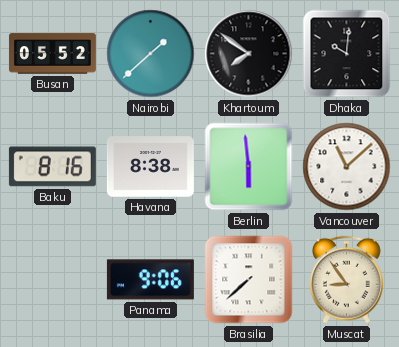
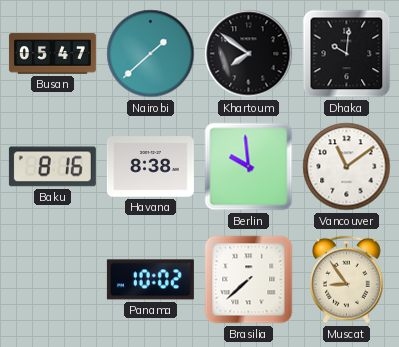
Busan: 05:52 -> 05:47 (52, 54)
Berlin: 5:59 -> 9:59 (249, 167)
Vancouver: 11:08 -> 11:09 (347, 167)
Panama: 9:06 -> 10:02 (150, 280)
